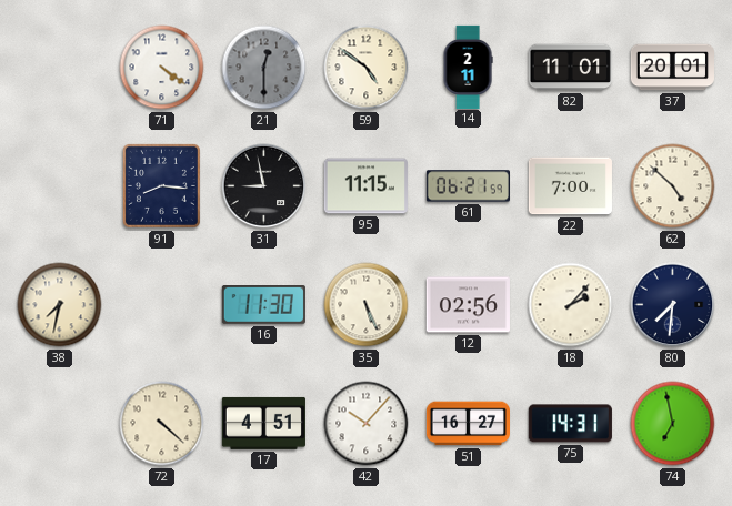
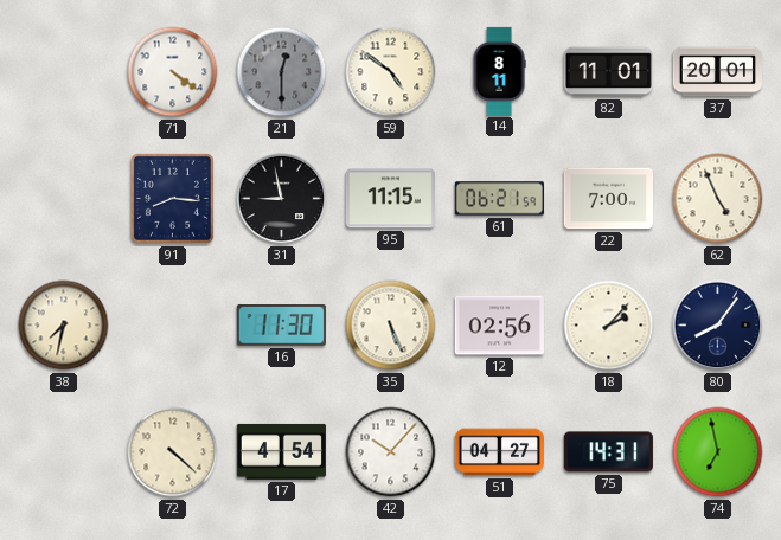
14: 2:11 -> 8:11 (499, 71)
62: 4:52 -> 4:56 (718, 199)
80: 7:31 -> 8:06 (718, 326)
17: 4:51 -> 4:54 (281, 451)
51: 16:27 -> 04:27 (499, 452)
